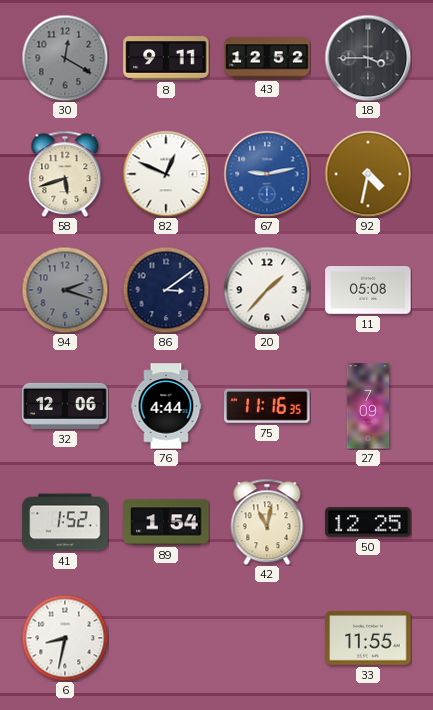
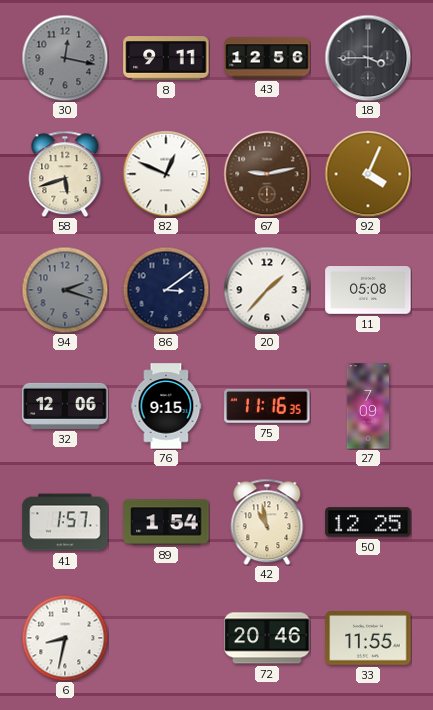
30: 12:20 -> 12:17 (65, 58)
43: 12:52 -> 12:56 (267, 58)
67 dial: blue -> brown (267, 174)
92: 4:32 -> 4:04 (368, 174)
76: 4:44 -> 9:15 (166, 406)
41: 1:52 -> 1:57 (65, 522)
42: 11:02 -> 10:58 (267, 522)
72: none -> 20:46 (267, 638)
